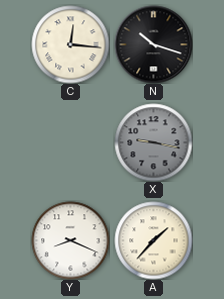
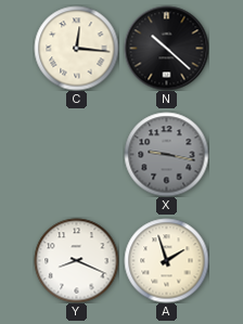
N: 10:18 -> 10:22 (166, 48)
A: 1:37 -> 1:57 (166, 260)
